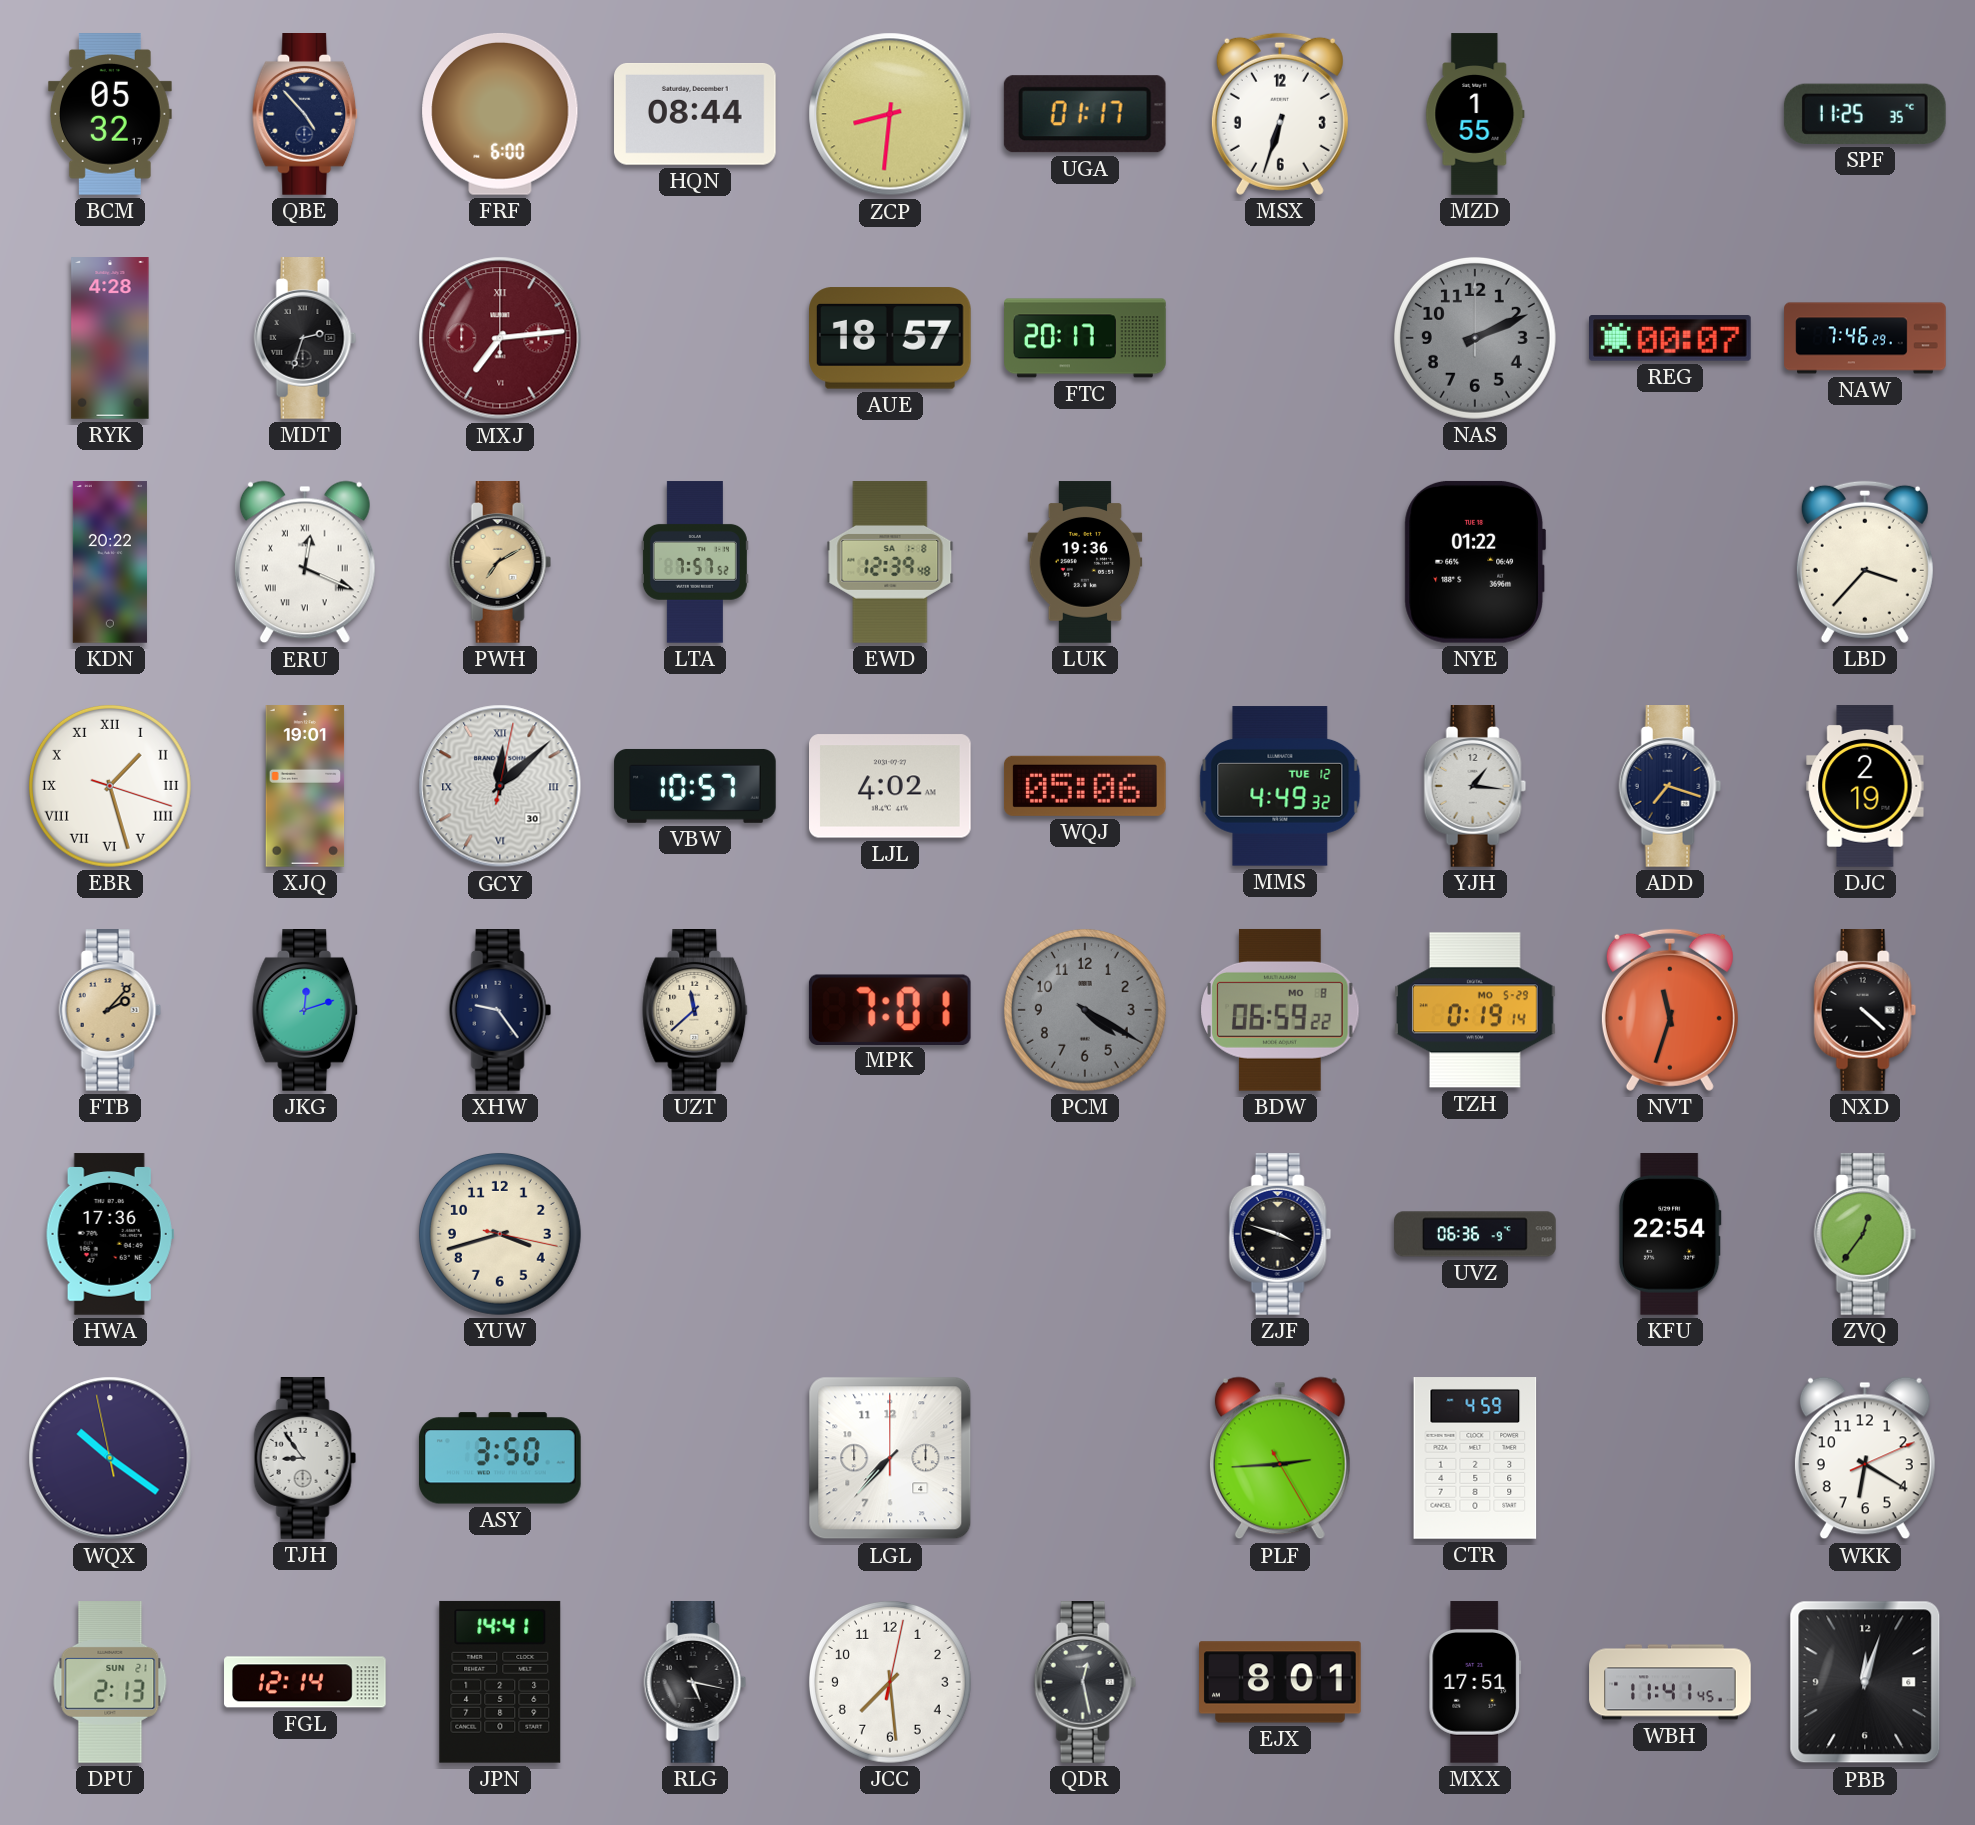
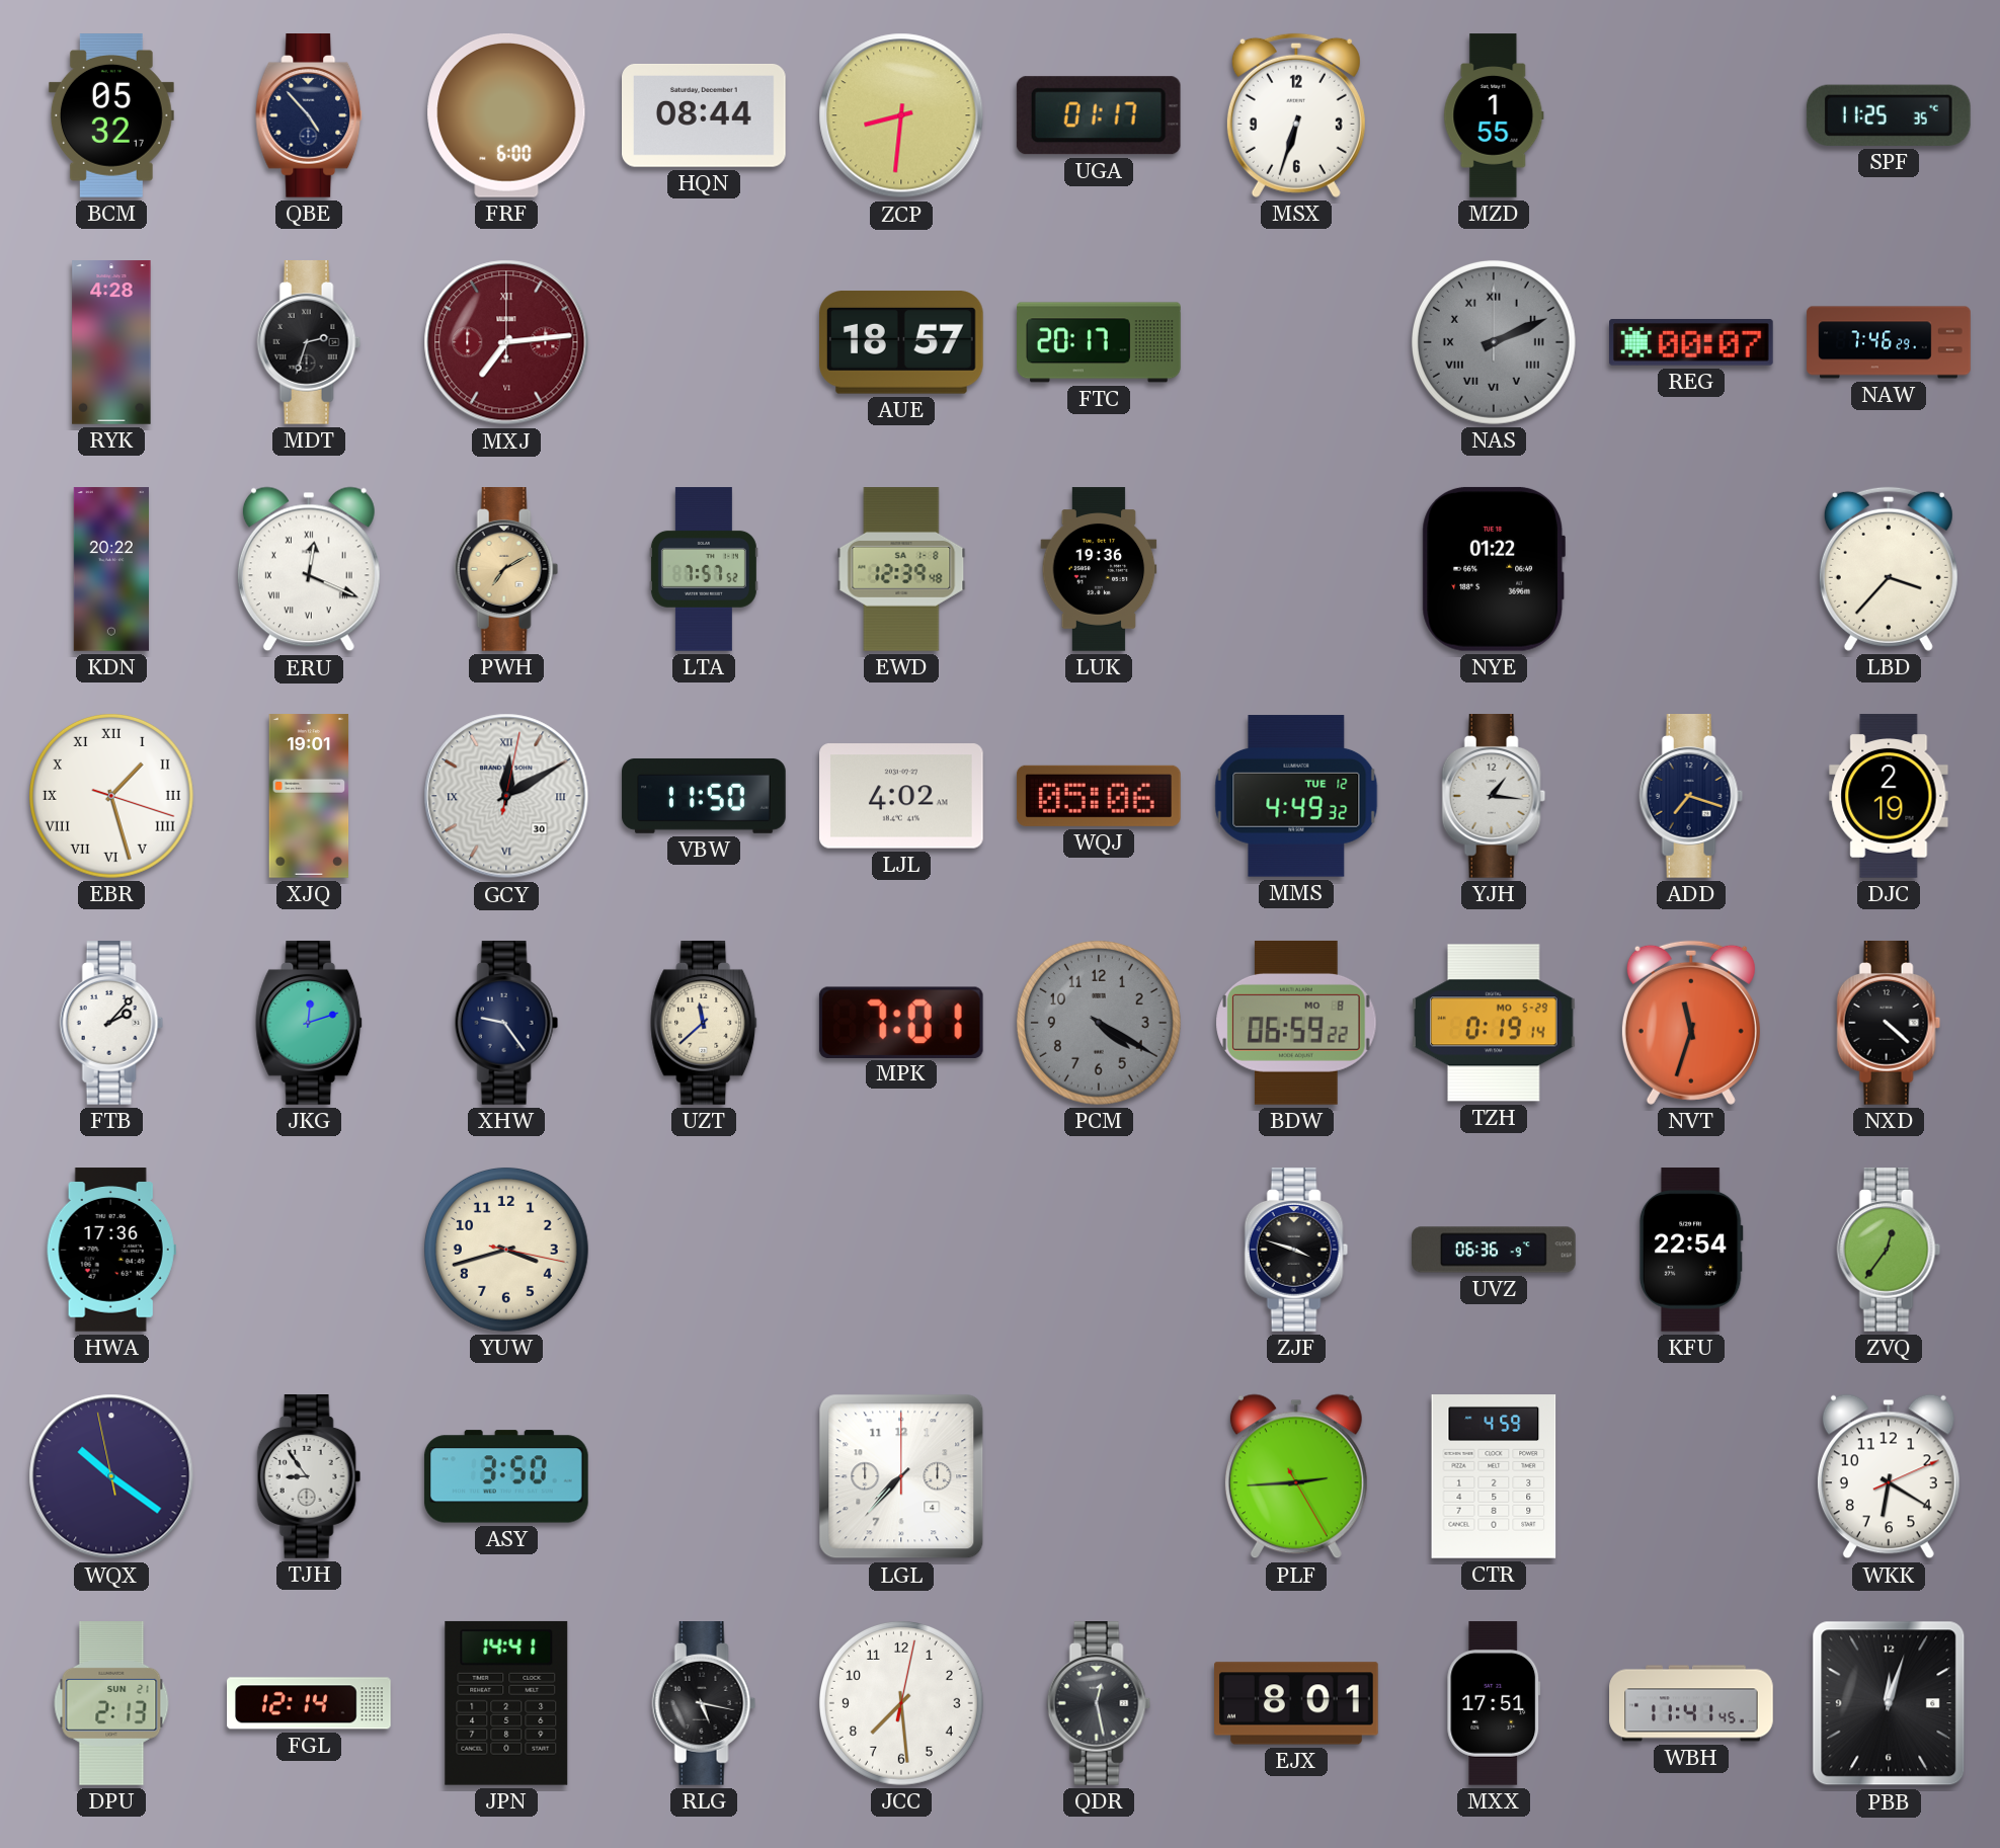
NAS numerals: Arabic -> Roman (1494, 342)
GCY: 12:08 -> 12:10 (506, 796)
VBW: 10:57 -> 11:50 (704, 796)
FTB dial: champagne -> white (111, 1024)
